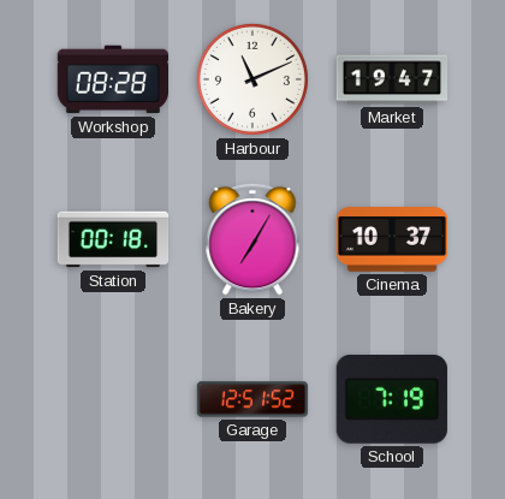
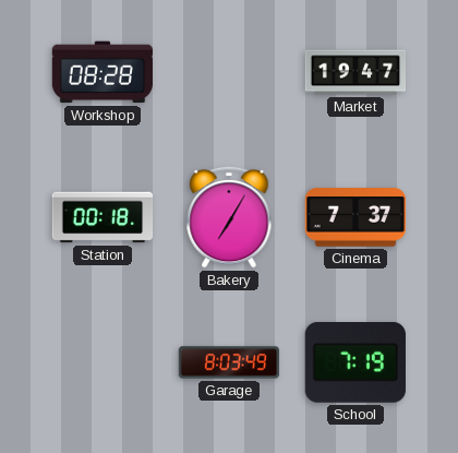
Harbour: 11:11 -> none (252, 79)
Cinema: 10:37 -> 7:37 (355, 217)
Garage: 12:51 -> 8:03 (229, 362)
